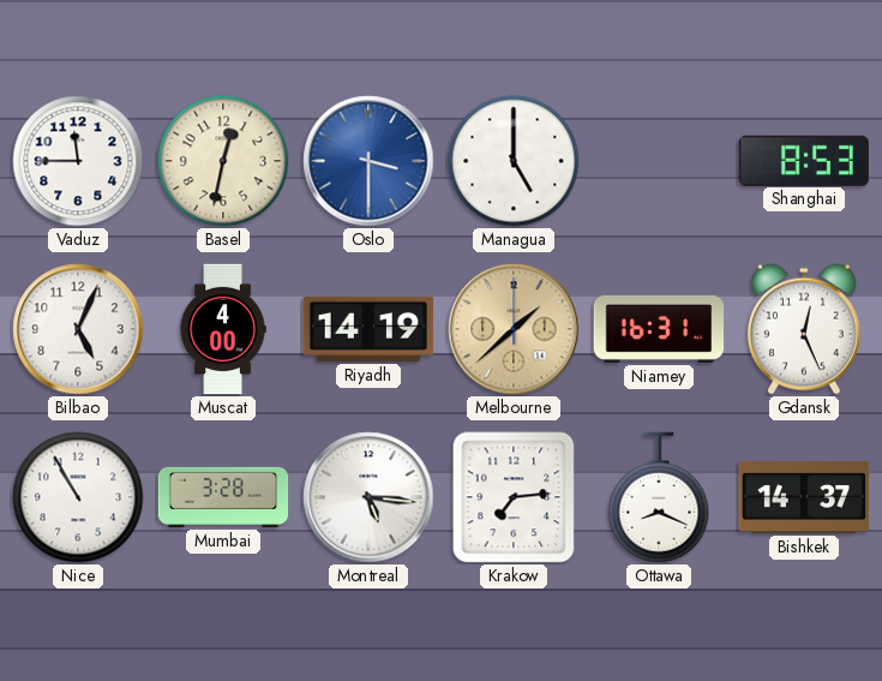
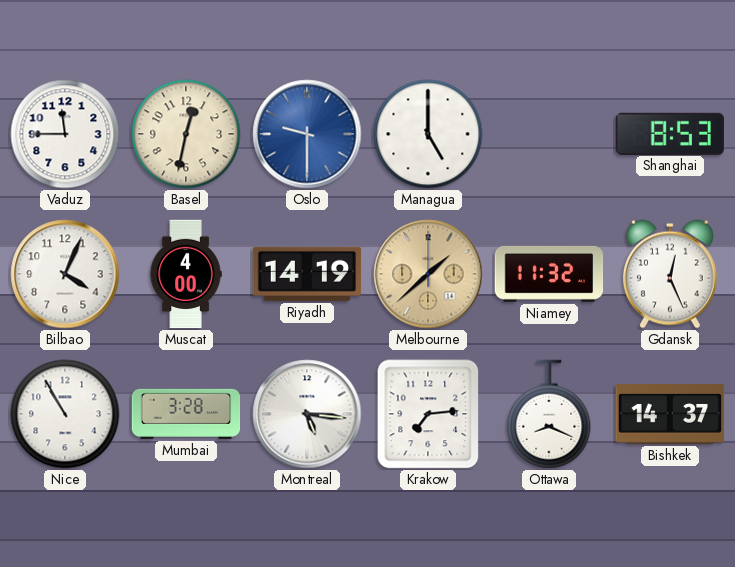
Oslo: 3:30 -> 9:30 (307, 134)
Bilbao: 5:04 -> 4:04 (65, 274)
Niamey: 16:31 -> 11:32 (549, 274)
